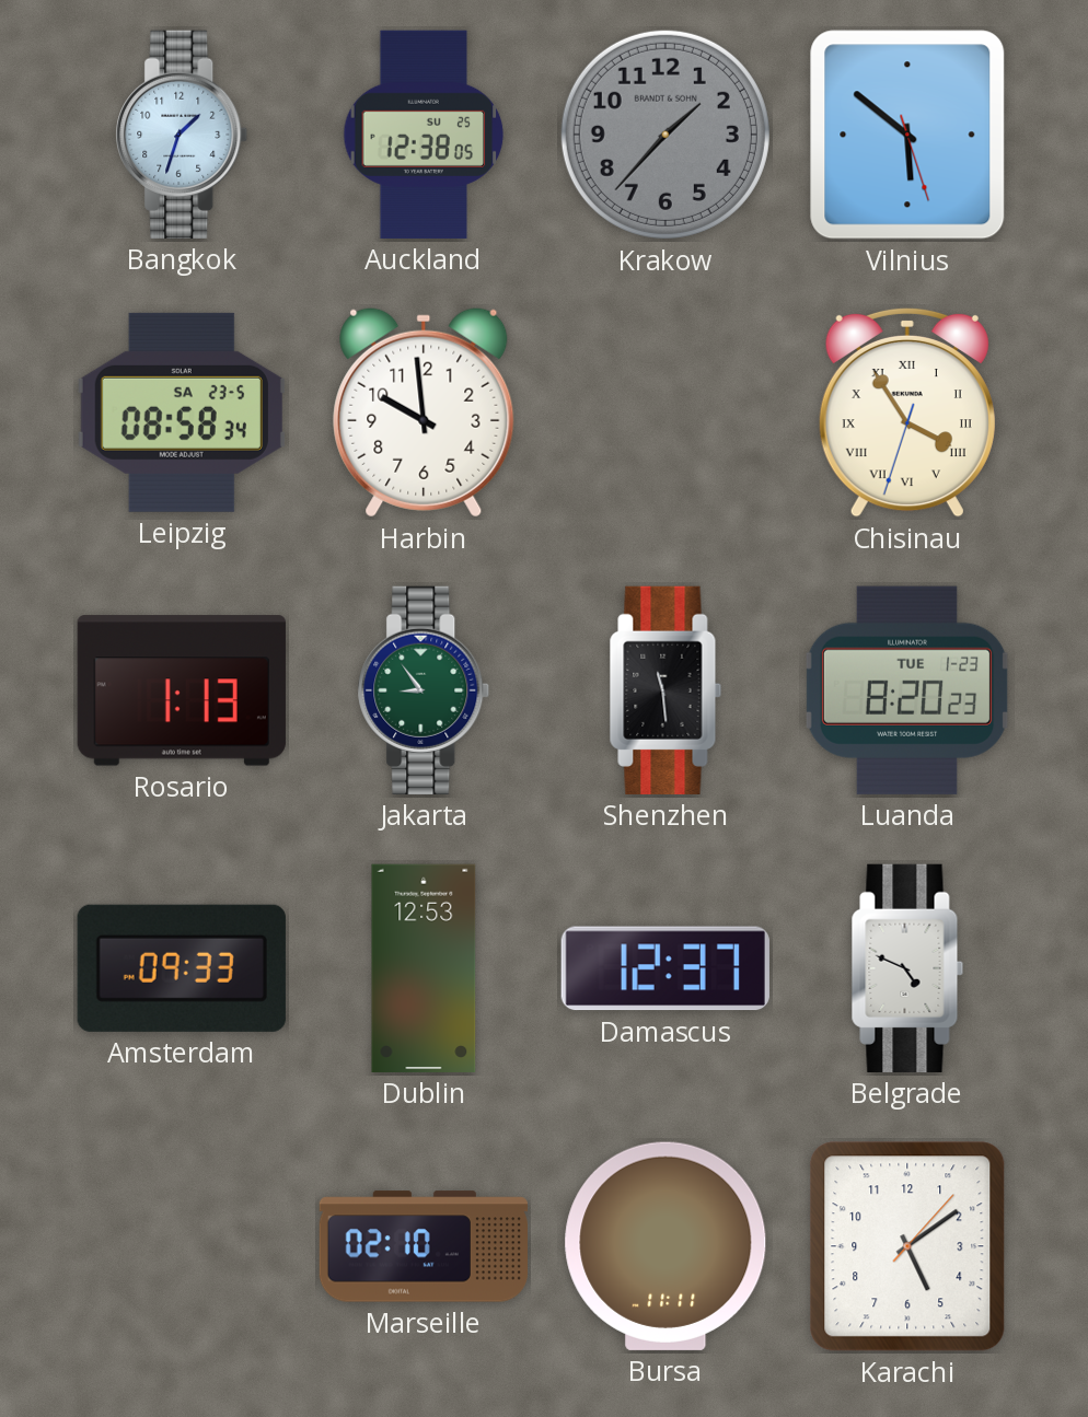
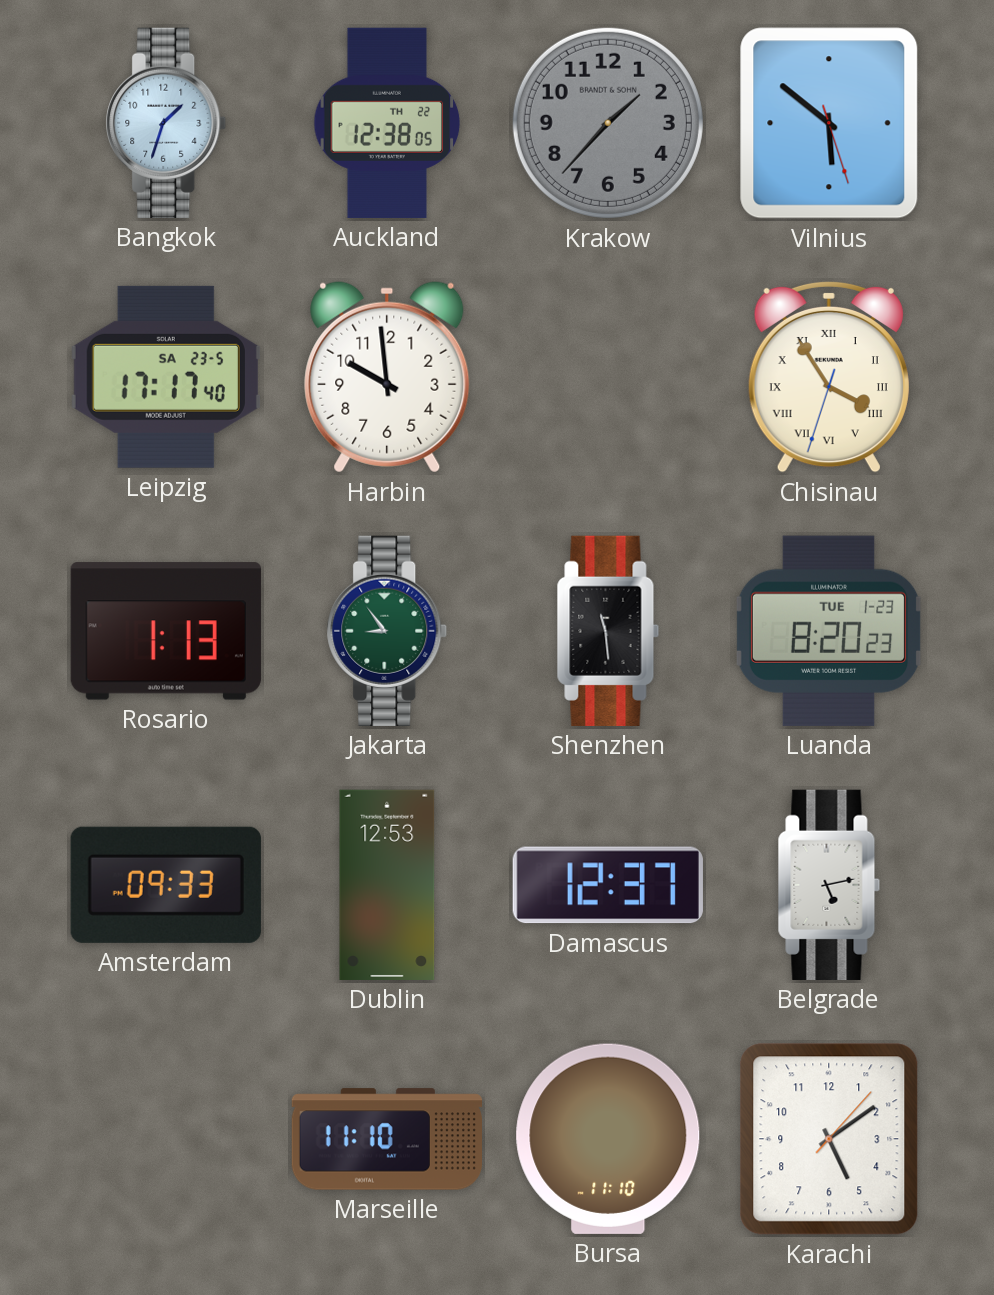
Auckland date: SU 25 -> TH 22 (387, 123)
Leipzig: 08:58 -> 17:17 (166, 377)
Belgrade: 4:49 -> 5:13 (829, 885)
Marseille: 02:10 -> 11:10 (386, 1139)
Bursa: 11:11 -> 11:10 (608, 1139)
